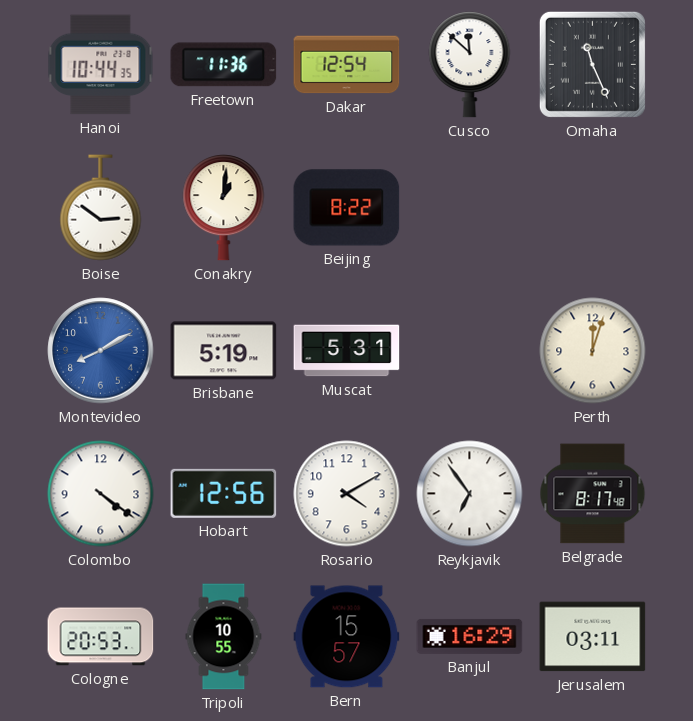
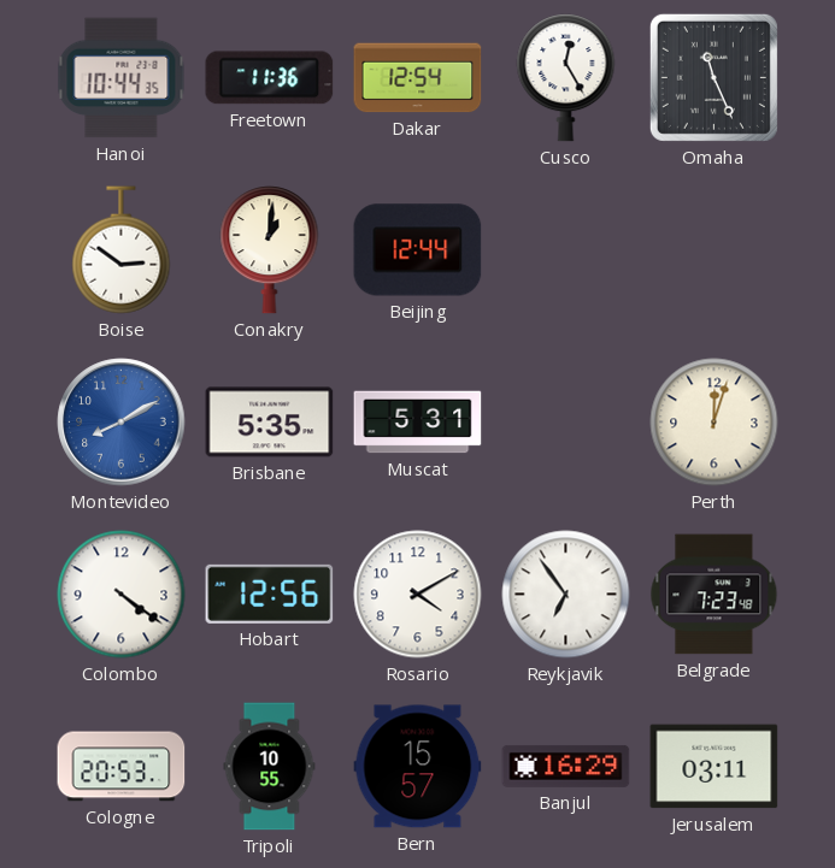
Cusco: 11:52 -> 12:25 (566, 78)
Beijing: 8:22 -> 12:44 (418, 250)
Brisbane: 5:19 -> 5:35 (270, 423)
Belgrade: 8:17 -> 7:23 (715, 595)
